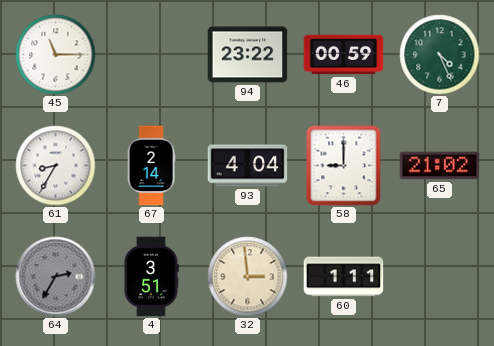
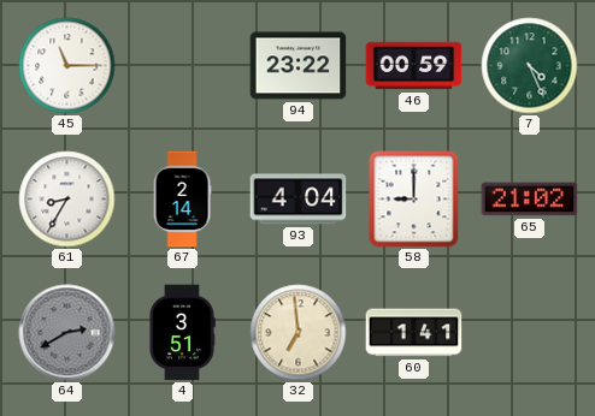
64: 2:35 -> 2:40 (67, 333)
32: 2:59 -> 6:59 (299, 333)
60: 1:11 -> 1:41 (414, 333)
